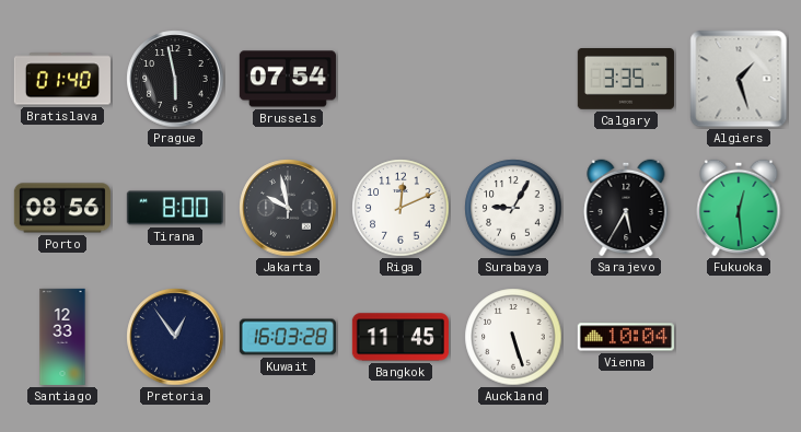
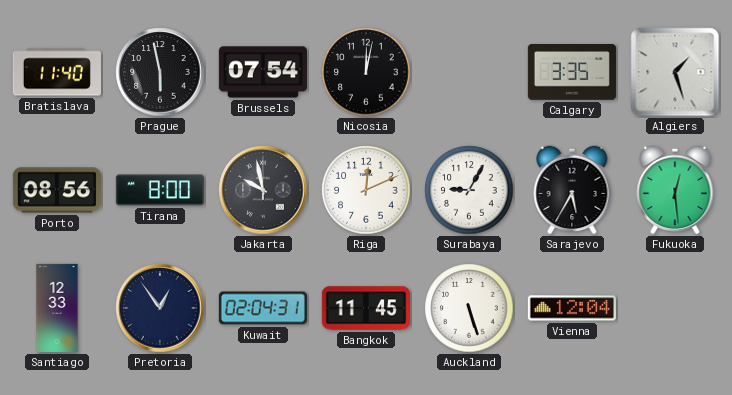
Bratislava: 01:40 -> 11:40 (57, 72)
Nicosia: none -> 12:02 (366, 72)
Kuwait: 16:03 -> 02:04 (263, 308)
Vienna: 10:04 -> 12:04 (572, 308)
